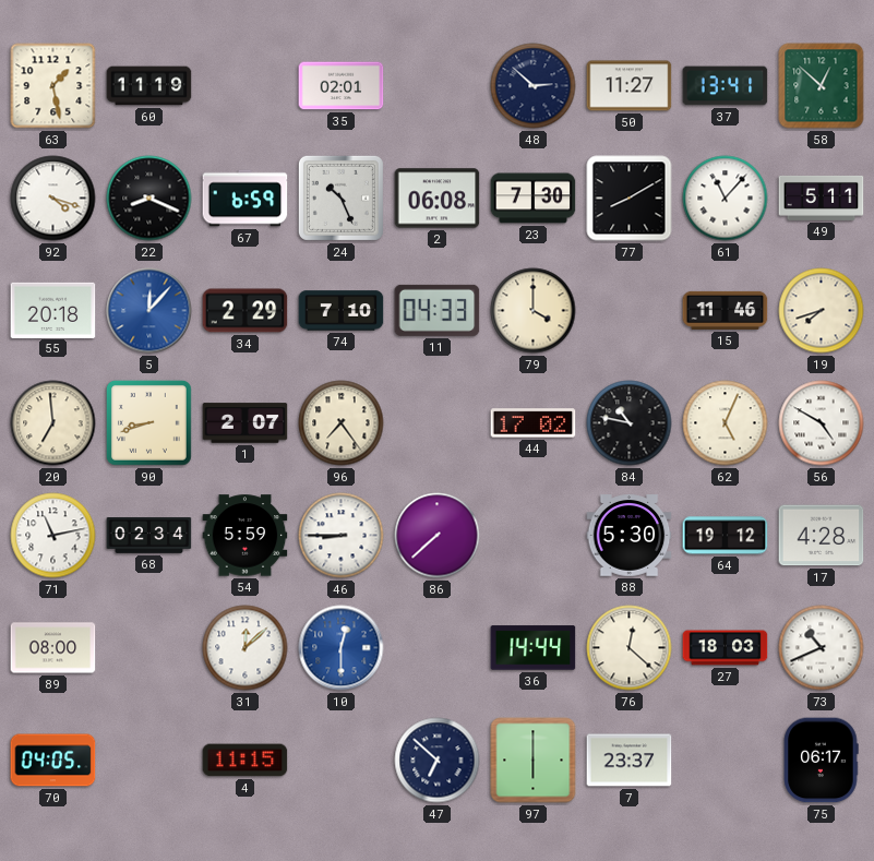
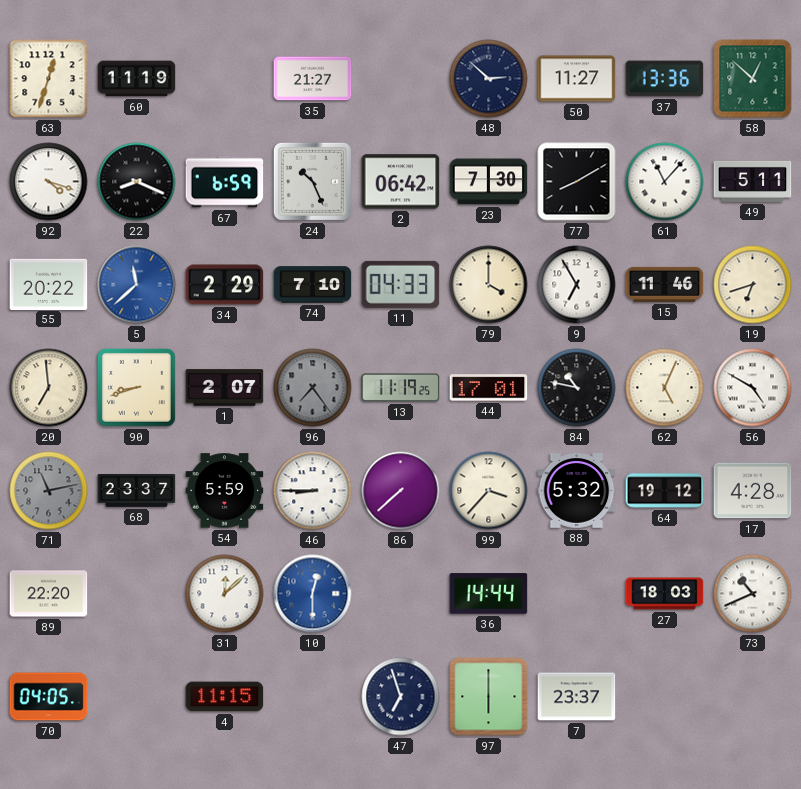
63: 1:28 -> 12:33 (49, 79)
35: 02:01 -> 21:27 (313, 79)
37: 13:41 -> 13:36 (665, 79)
2: 06:08 -> 06:42 (401, 182)
55: 20:18 -> 20:22 (49, 284)
5: 12:07 -> 11:38 (137, 285)
9: none -> 6:55 (577, 285)
19: 7:42 -> 6:42 (753, 285)
96 dial: cream -> grey (313, 388)
13: none -> 11:19 (401, 388)
44: 17:02 -> 17:01 (489, 388)
71 dial: white -> grey (49, 491)
68: 02:34 -> 23:37 (137, 491)
99: none -> 3:37 (489, 491)
88: 5:30 -> 5:32 (577, 491)
89: 08:00 -> 22:20 (49, 594)
76: 12:22 -> none (630, 648)
47: 6:52 -> 6:57 (401, 697)
75: 06:17 -> none (821, 761)
